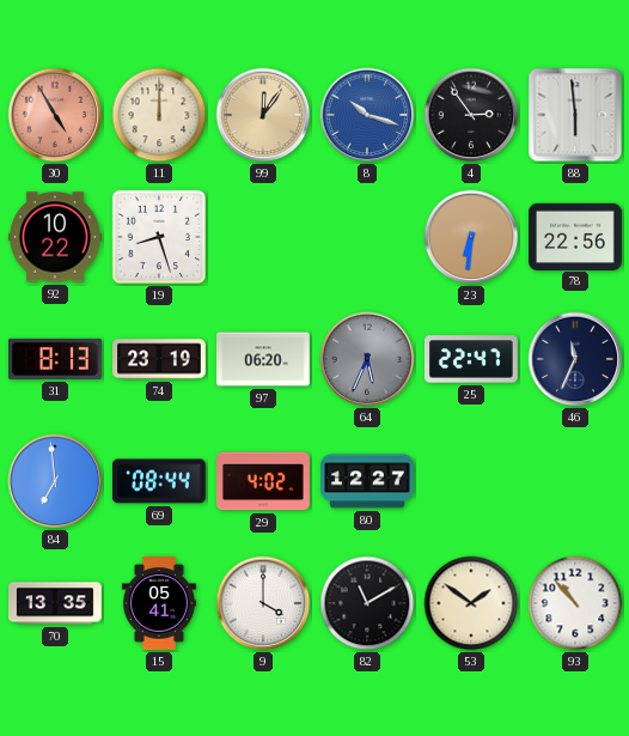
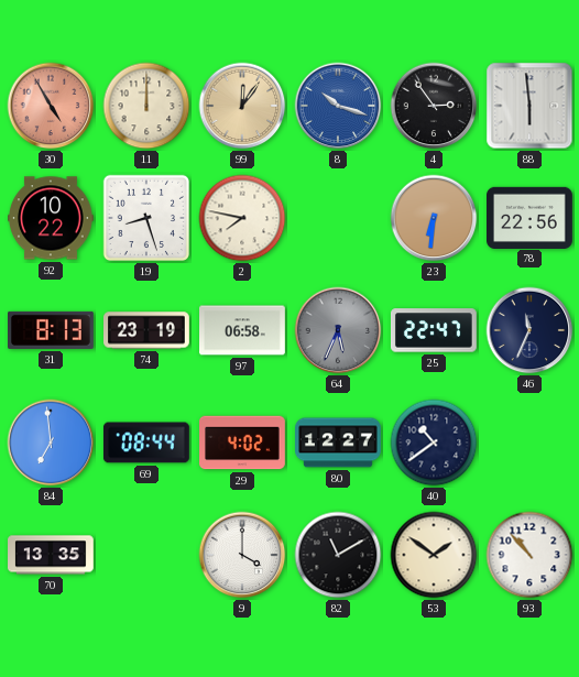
2: none -> 7:47 (242, 218)
97: 06:20 -> 06:58 (243, 330)
40: none -> 10:39 (434, 443)
15: 05:41 -> none (159, 604)
